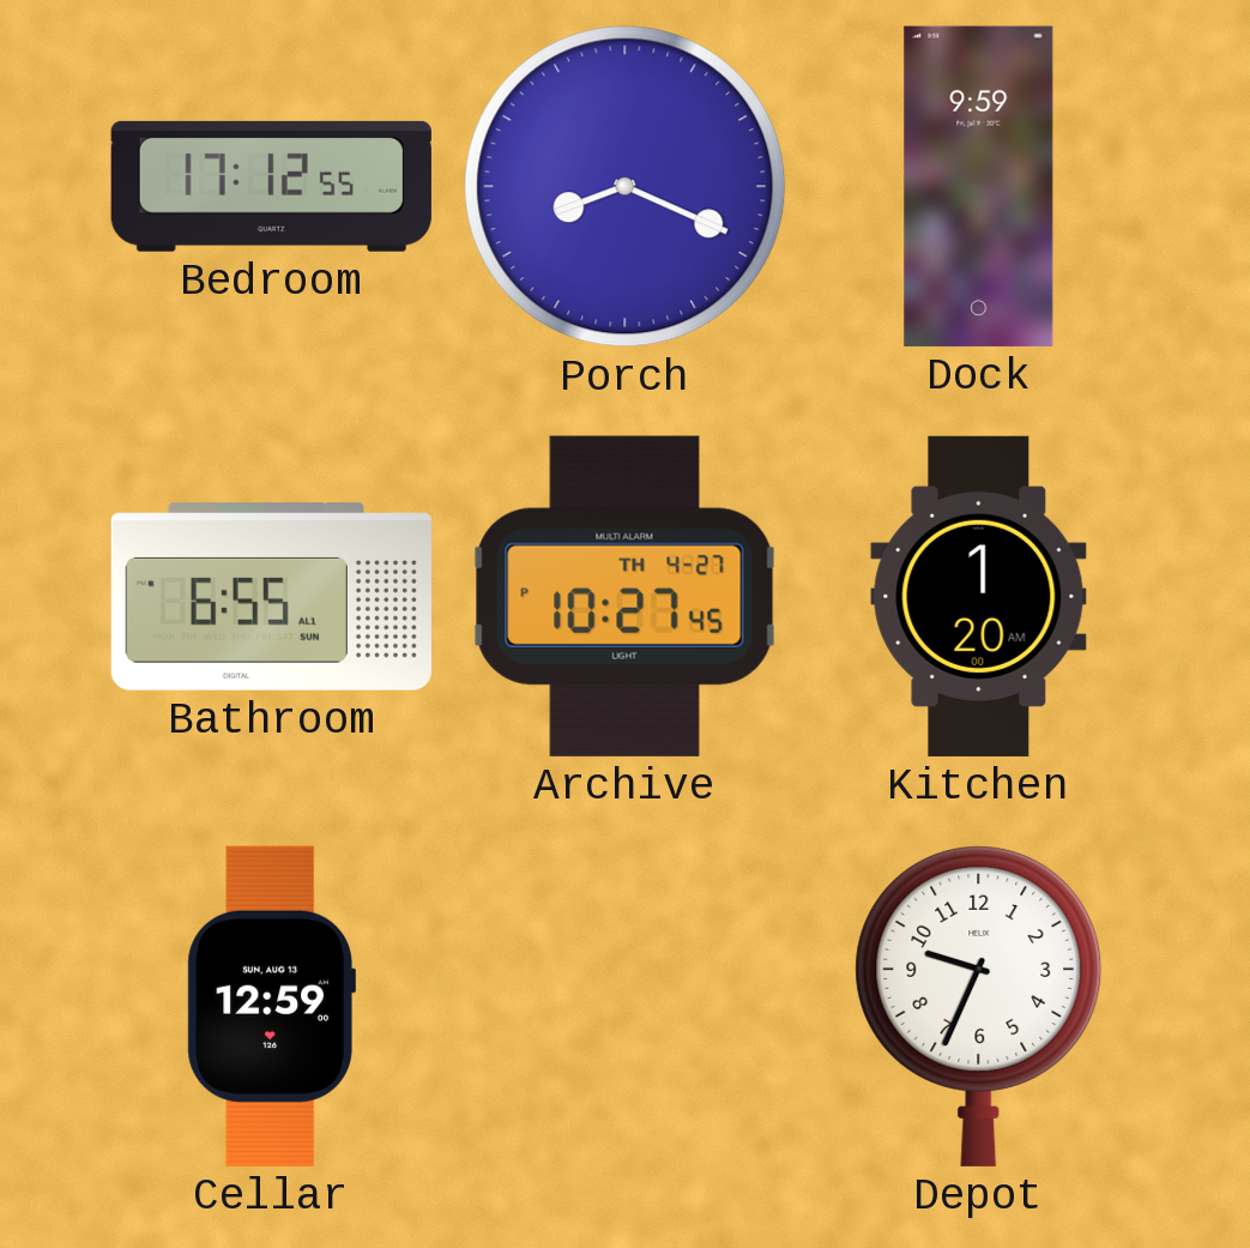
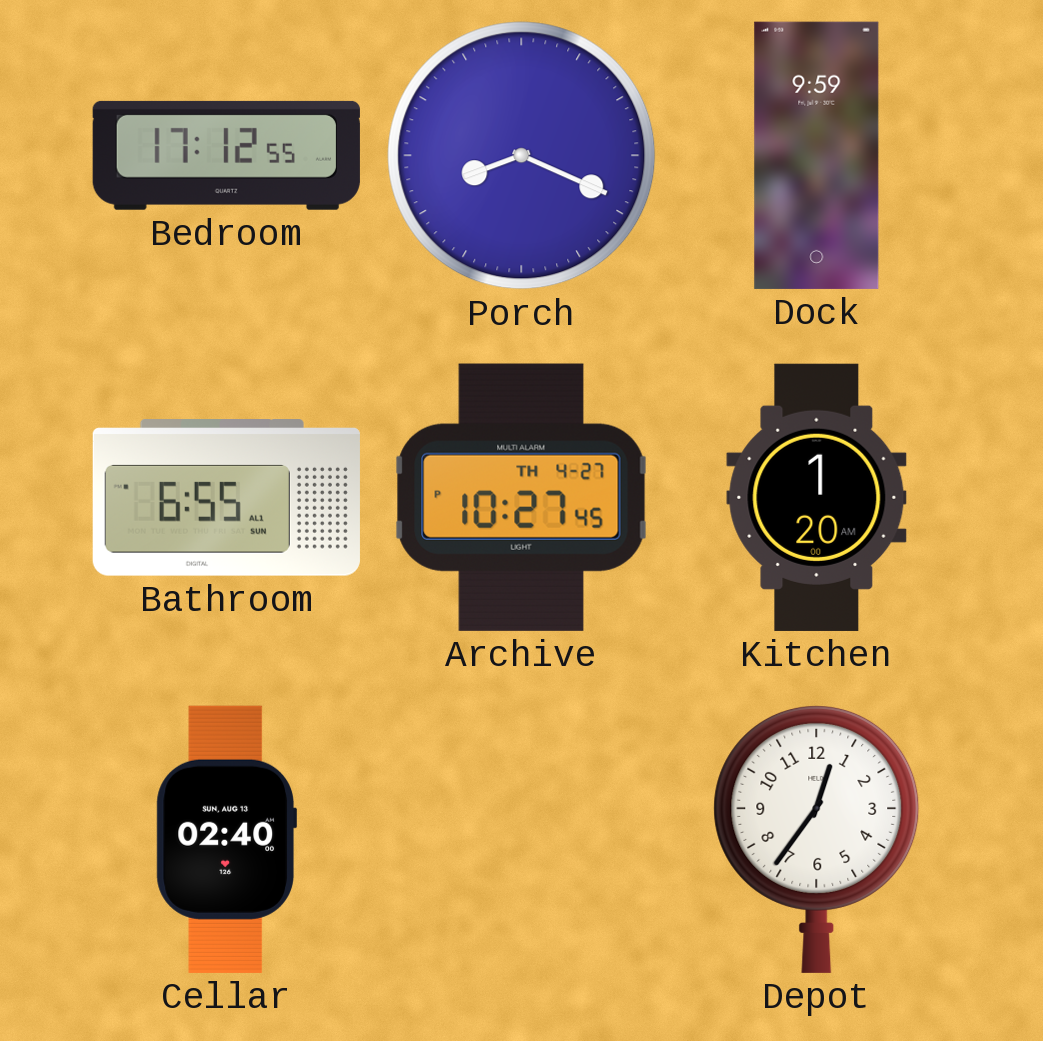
Cellar: 12:59 -> 02:40 (226, 839)
Depot: 9:34 -> 12:36 (817, 839)
